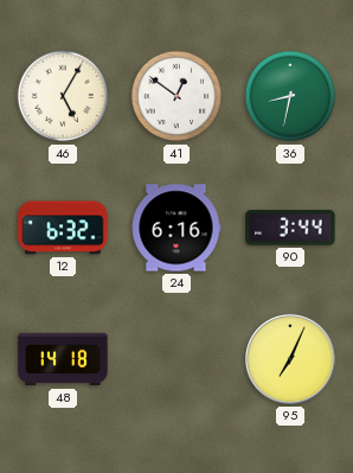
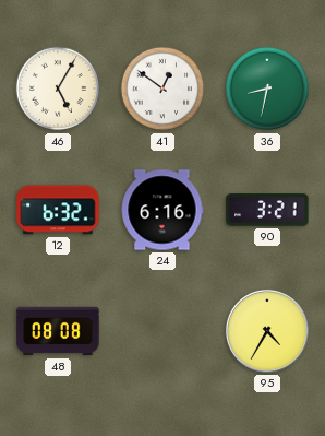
90: 3:44 -> 3:21 (267, 210)
48: 14:18 -> 08:08 (58, 331)
95: 7:04 -> 4:35 (267, 331)
